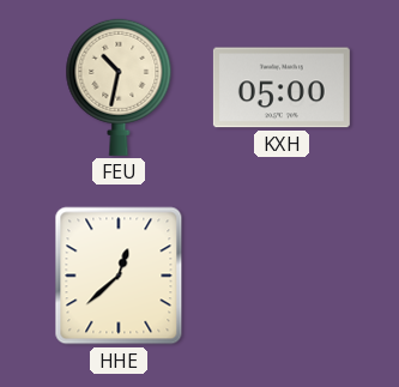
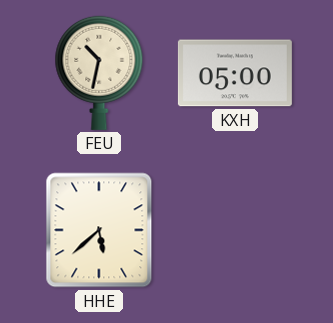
HHE: 12:38 -> 5:38 (99, 230)
